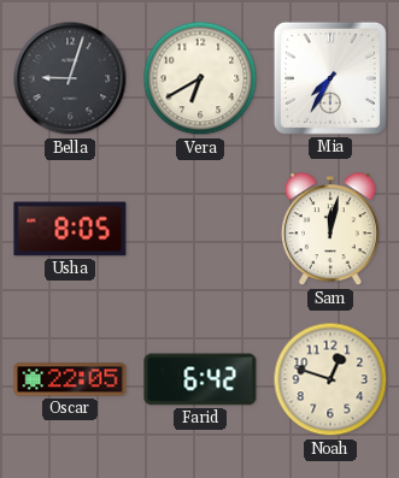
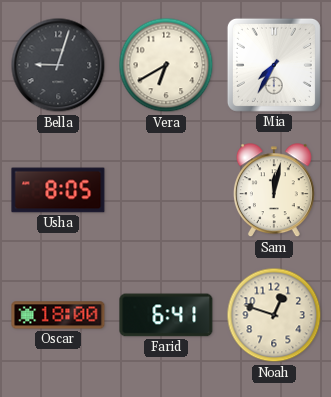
Oscar: 22:05 -> 18:00 (58, 315)
Farid: 6:42 -> 6:41 (166, 315)
